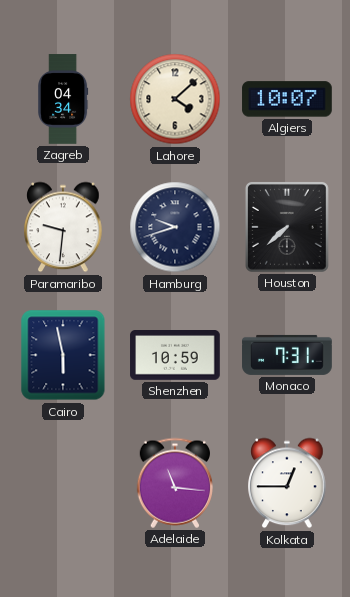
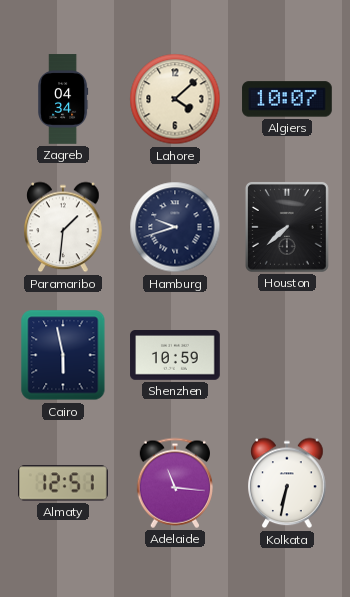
Paramaribo: 9:31 -> 1:31 (63, 227)
Monaco: 7:31 -> none (287, 355)
Almaty: none -> 12:51 (64, 483)
Kolkata: 12:45 -> 6:32 (287, 483)
